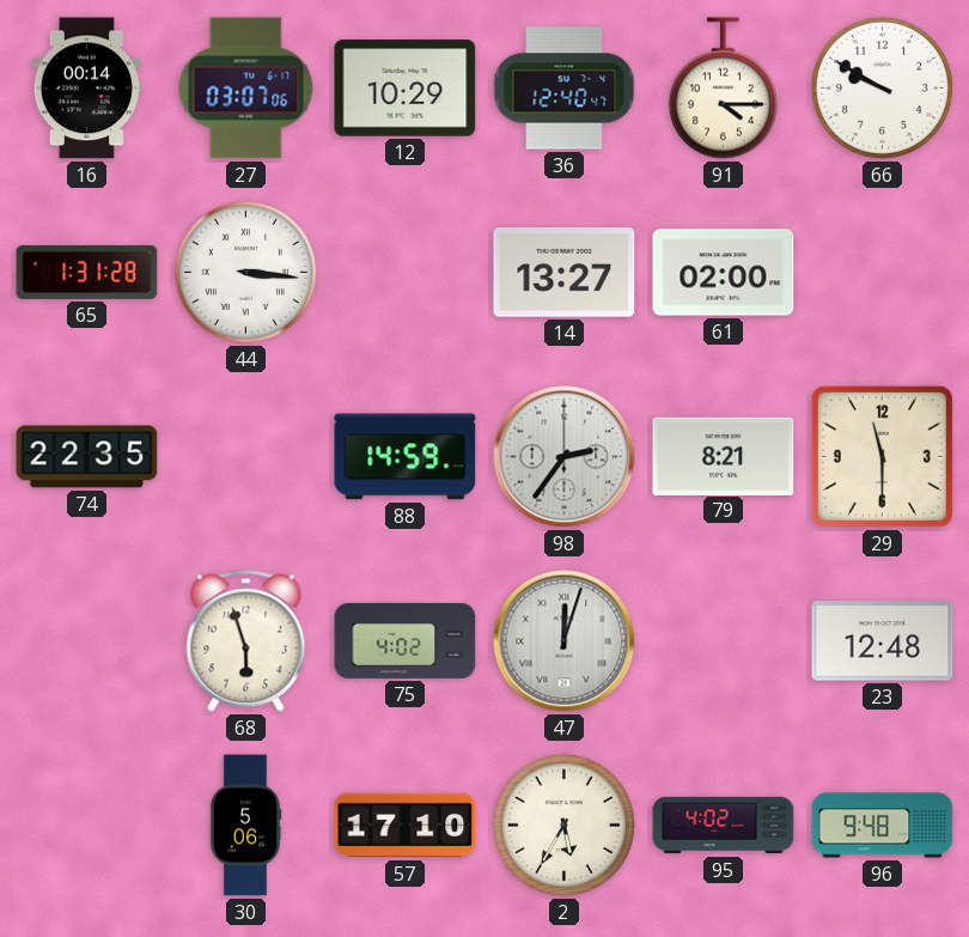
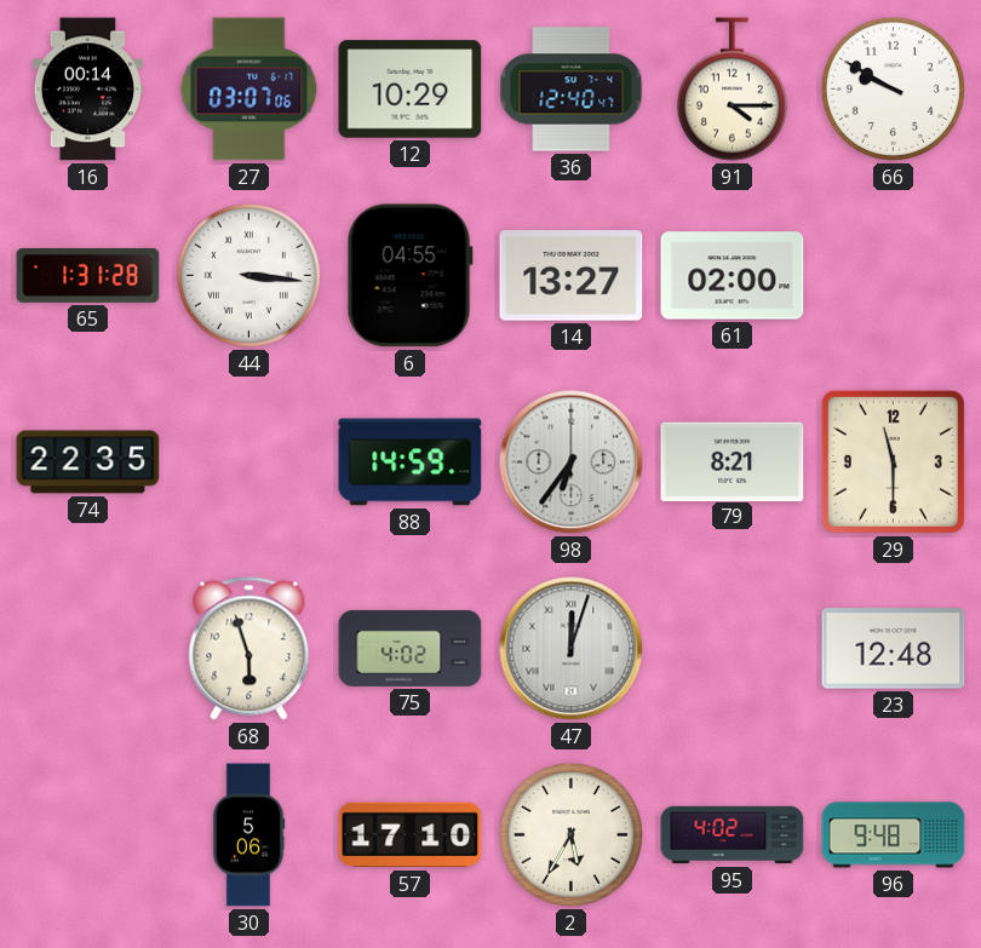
6: none -> 04:55 (409, 276)
98: 2:36 -> 6:36 (572, 462)
